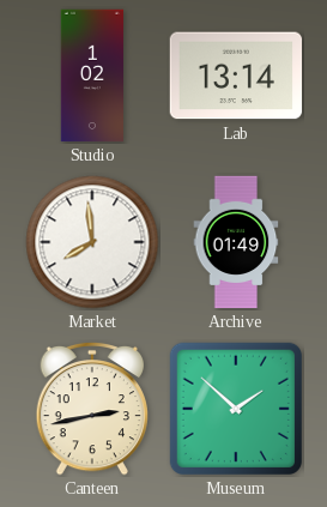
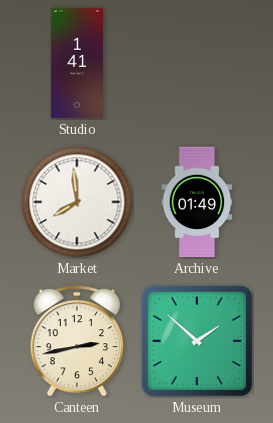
Studio: 1:02 -> 1:41 (76, 63)
Lab: 13:14 -> none (236, 76)
